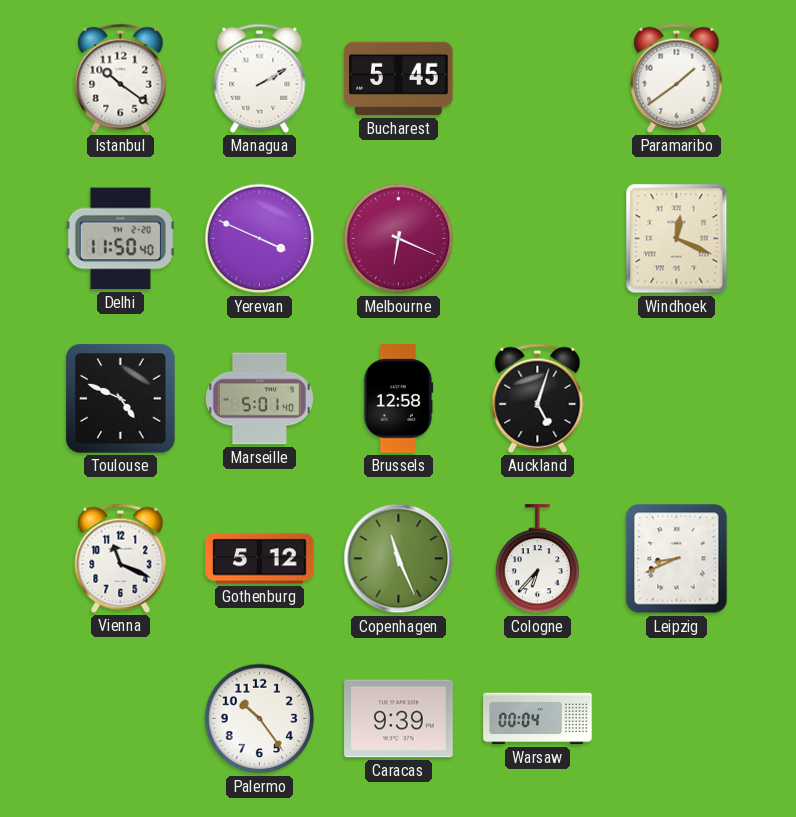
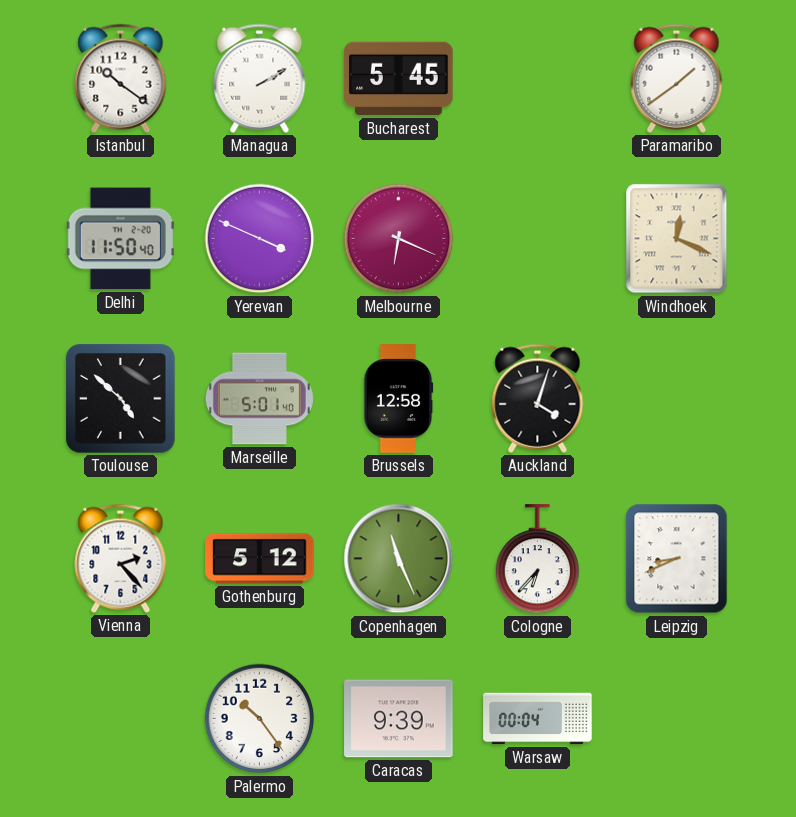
Toulouse: 4:49 -> 4:52 (121, 399)
Auckland: 5:03 -> 4:03 (538, 398)
Vienna: 11:19 -> 2:23 (121, 558)
